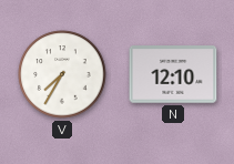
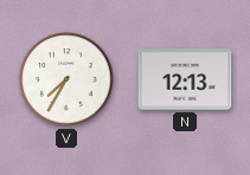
N: 12:10 -> 12:13 (185, 79)
